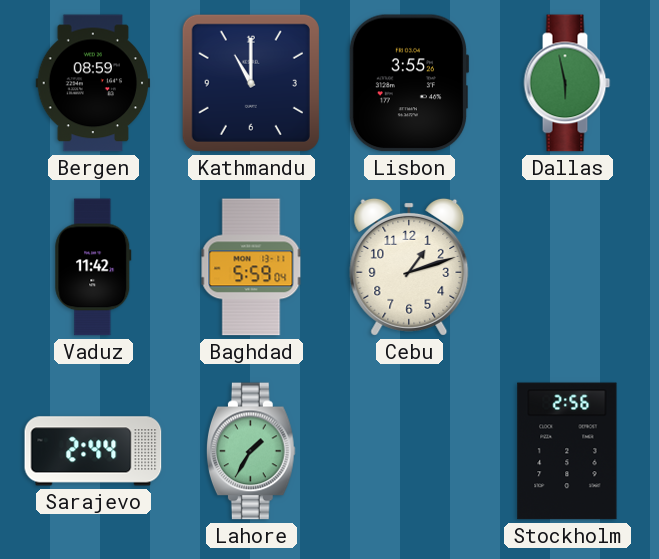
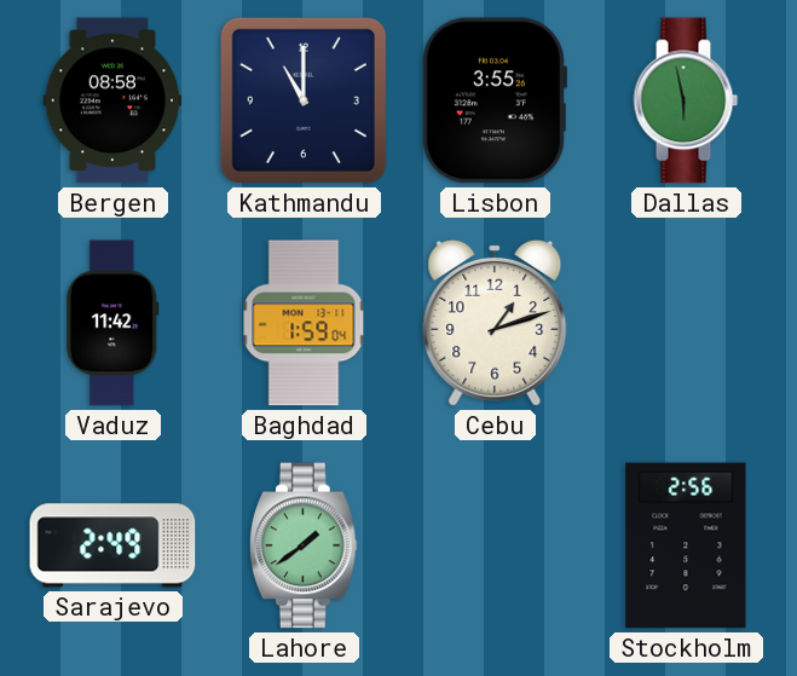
Bergen: 08:59 -> 08:58 (112, 100)
Baghdad: 5:59 -> 1:59 (304, 323)
Sarajevo: 2:44 -> 2:49 (112, 545)
Lahore: 1:35 -> 1:39 (304, 545)
